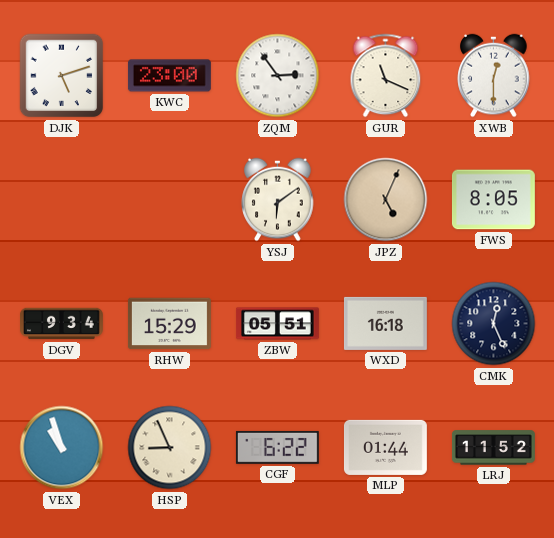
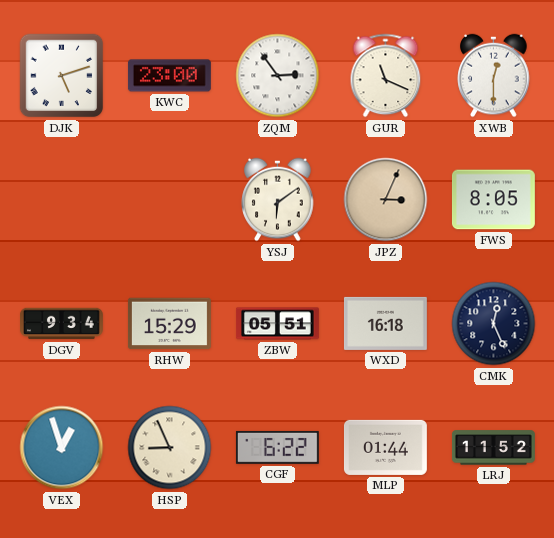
JPZ: 5:04 -> 3:04 (386, 200)
VEX: 10:57 -> 12:57 (62, 448)
